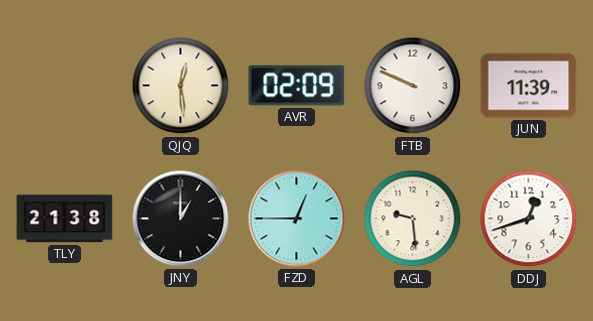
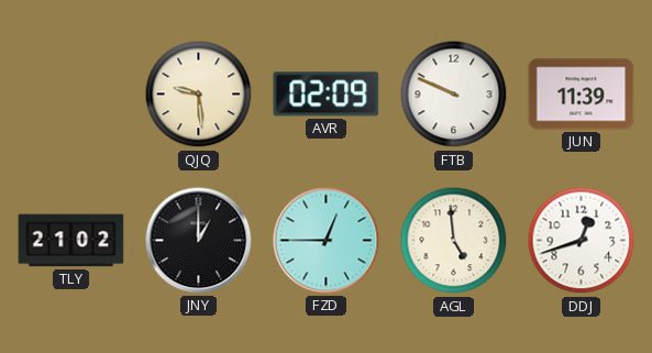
QJQ: 12:29 -> 9:29 (199, 95)
TLY: 21:38 -> 21:02 (71, 241)
AGL: 9:29 -> 4:59 (454, 241)
